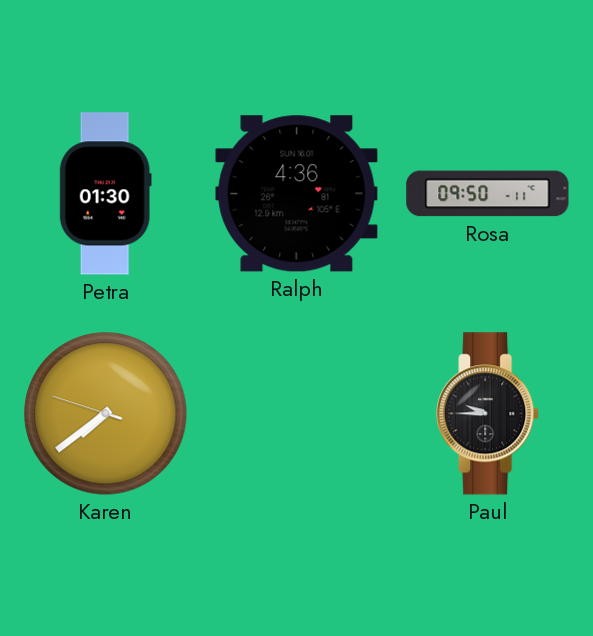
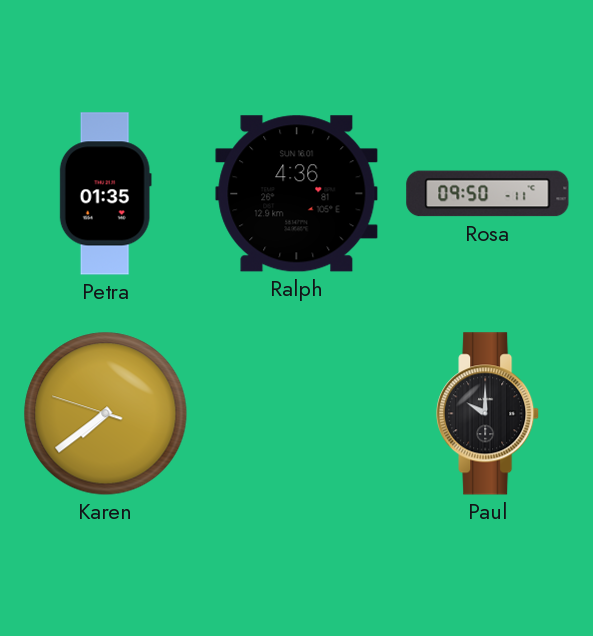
Petra: 01:30 -> 01:35 (105, 194)
Paul: 9:45 -> 10:00 (488, 414)
